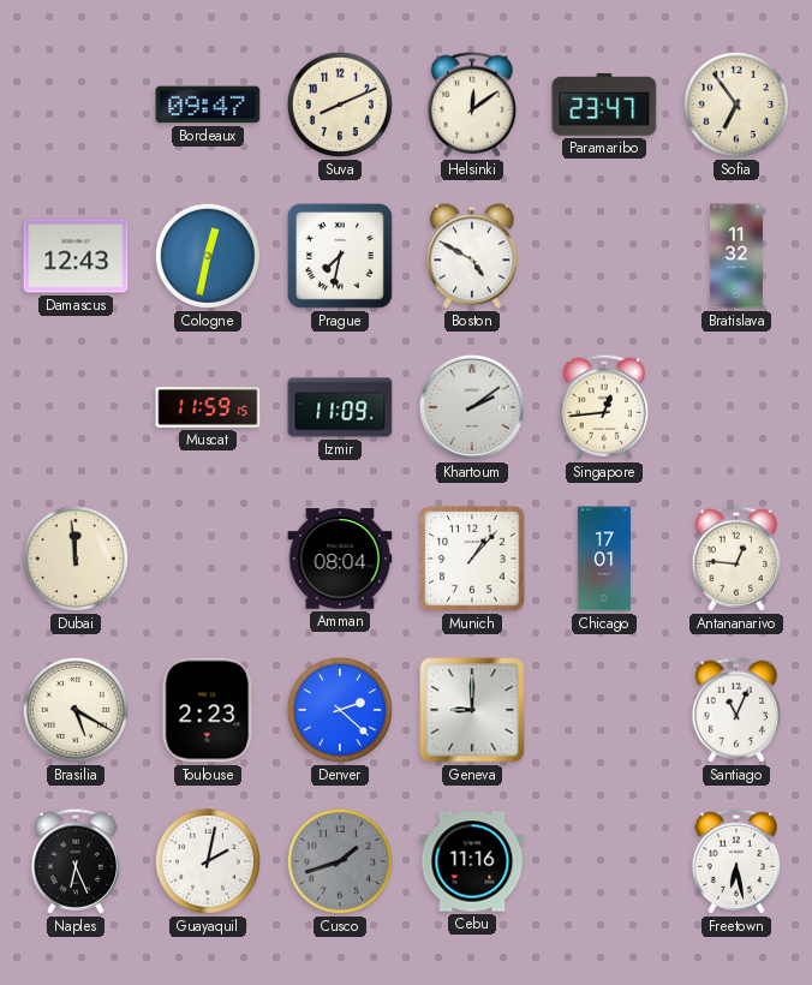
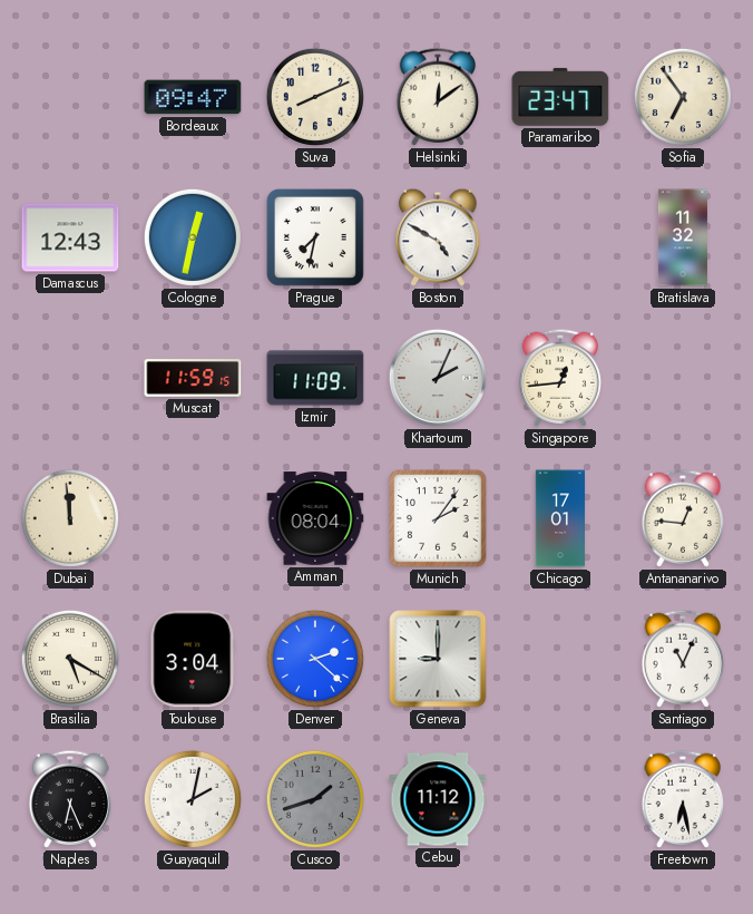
Khartoum: 2:09 -> 2:04 (438, 378)
Munich: 1:07 -> 2:06 (438, 518)
Toulouse: 2:23 -> 3:04 (193, 659)
Cebu: 11:16 -> 11:12 (438, 799)
